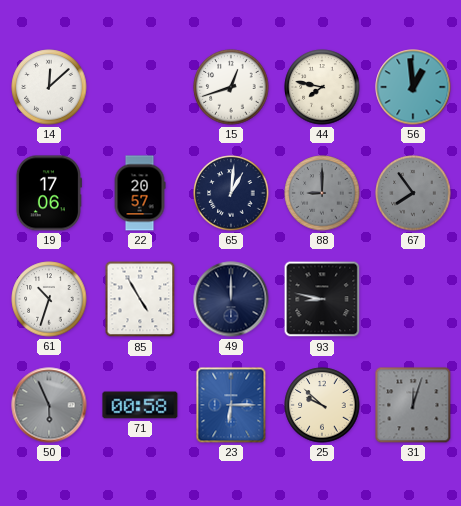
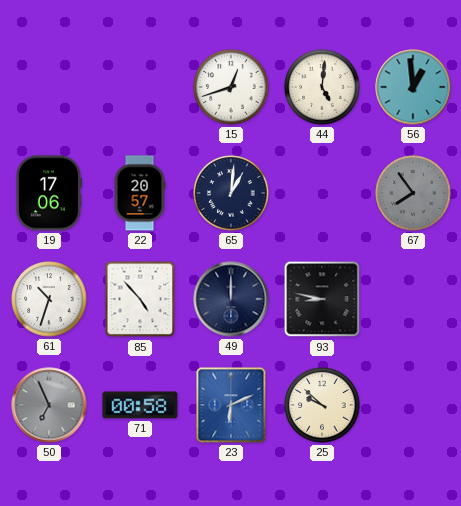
14: 12:08 -> none (49, 87)
44: 7:47 -> 5:01 (322, 87)
88: 9:00 -> none (322, 193)
85: 4:55 -> 4:53 (140, 299)
50: 5:56 -> 6:56 (49, 405)
23: 6:15 -> 6:11 (231, 405)
31: 12:03 -> none (413, 405)
